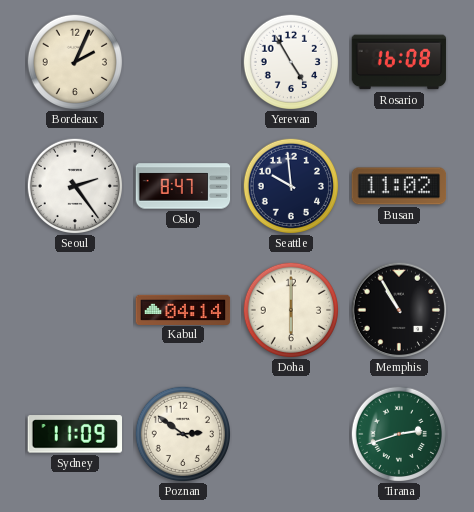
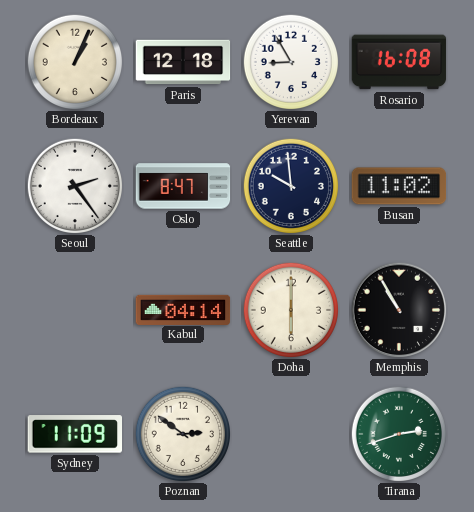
Bordeaux: 2:04 -> 1:04 (74, 61)
Paris: none -> 12:18 (183, 62)
Yerevan: 4:55 -> 8:55 (290, 61)
